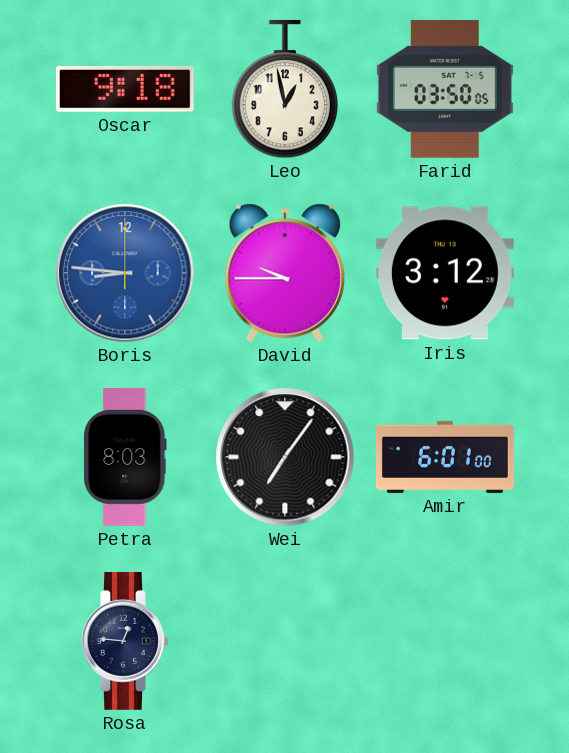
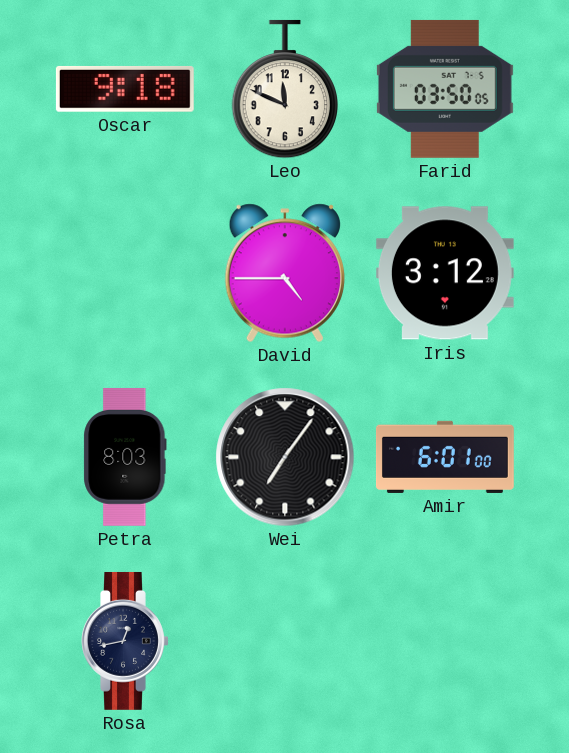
Leo: 12:58 -> 11:49 (284, 89)
Boris: 8:46 -> none (125, 273)
David: 9:45 -> 4:45 (285, 273)
Rosa: 12:46 -> 12:43 (125, 641)
